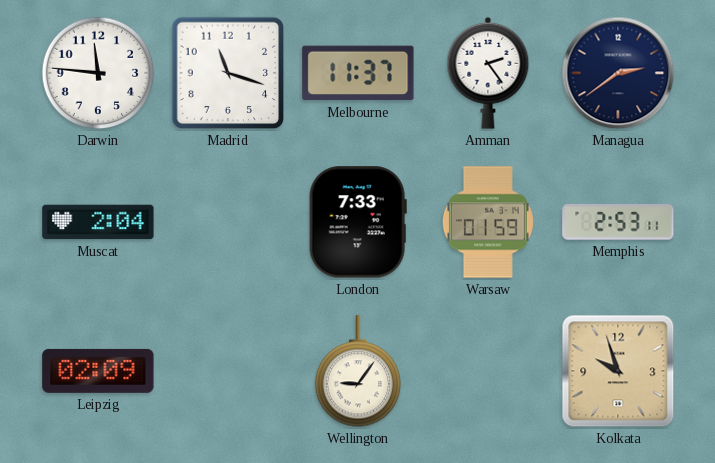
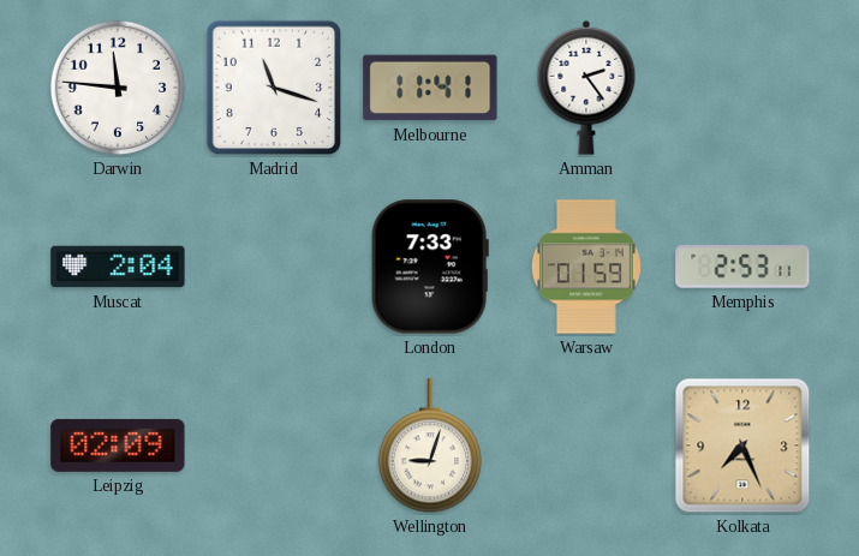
Melbourne: 11:37 -> 11:41 (430, 88)
Managua: 2:39 -> none (618, 73)
Wellington: 9:06 -> 9:03 (429, 447)
Kolkata: 9:57 -> 7:26 (742, 446)
